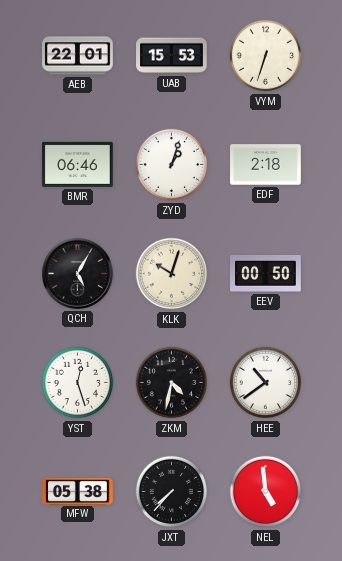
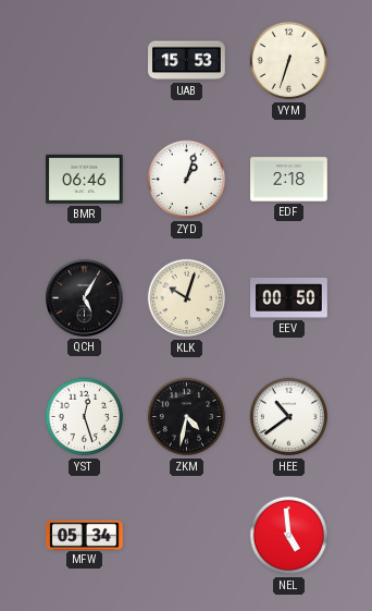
AEB: 22:01 -> none (78, 56)
MFW: 05:38 -> 05:34 (85, 535)
JXT: 7:37 -> none (172, 492)
